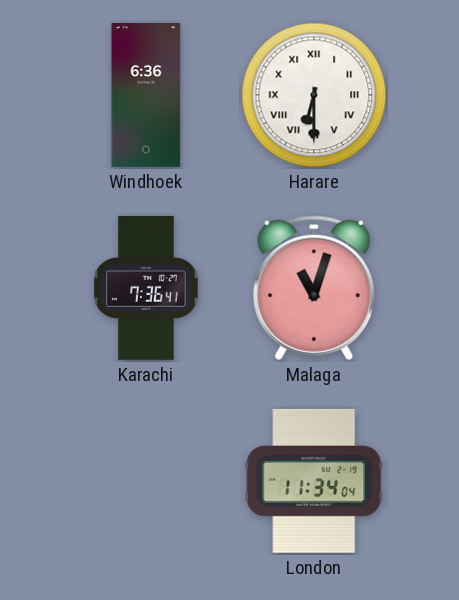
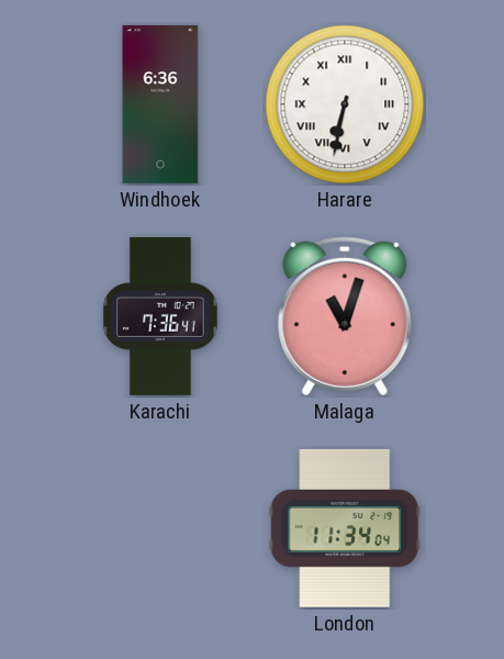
Harare: 6:30 -> 6:32 (345, 104)
